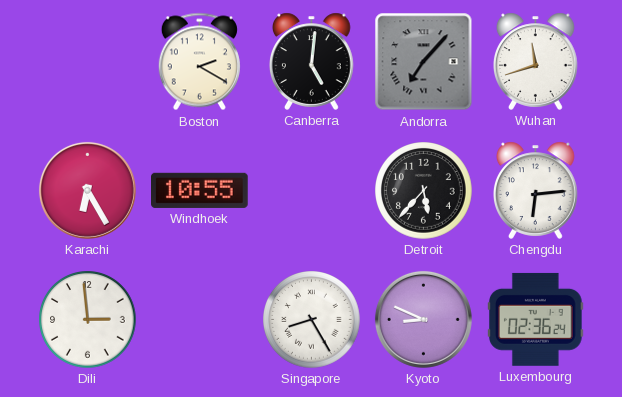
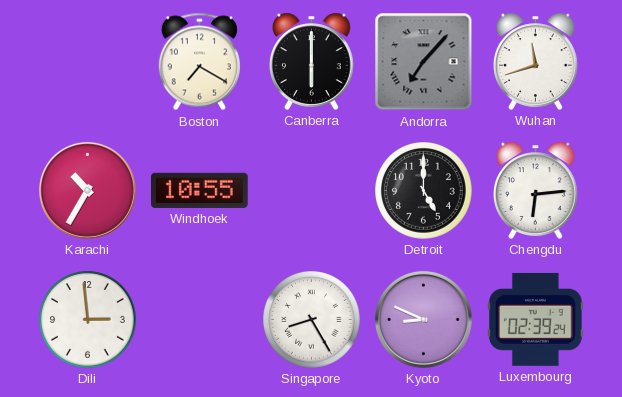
Boston: 2:20 -> 7:20 (199, 62)
Canberra: 5:01 -> 6:00 (312, 61)
Karachi: 6:25 -> 10:35 (87, 190)
Detroit: 5:37 -> 5:00 (424, 191)
Luxembourg: 02:36 -> 02:39 (536, 319)
